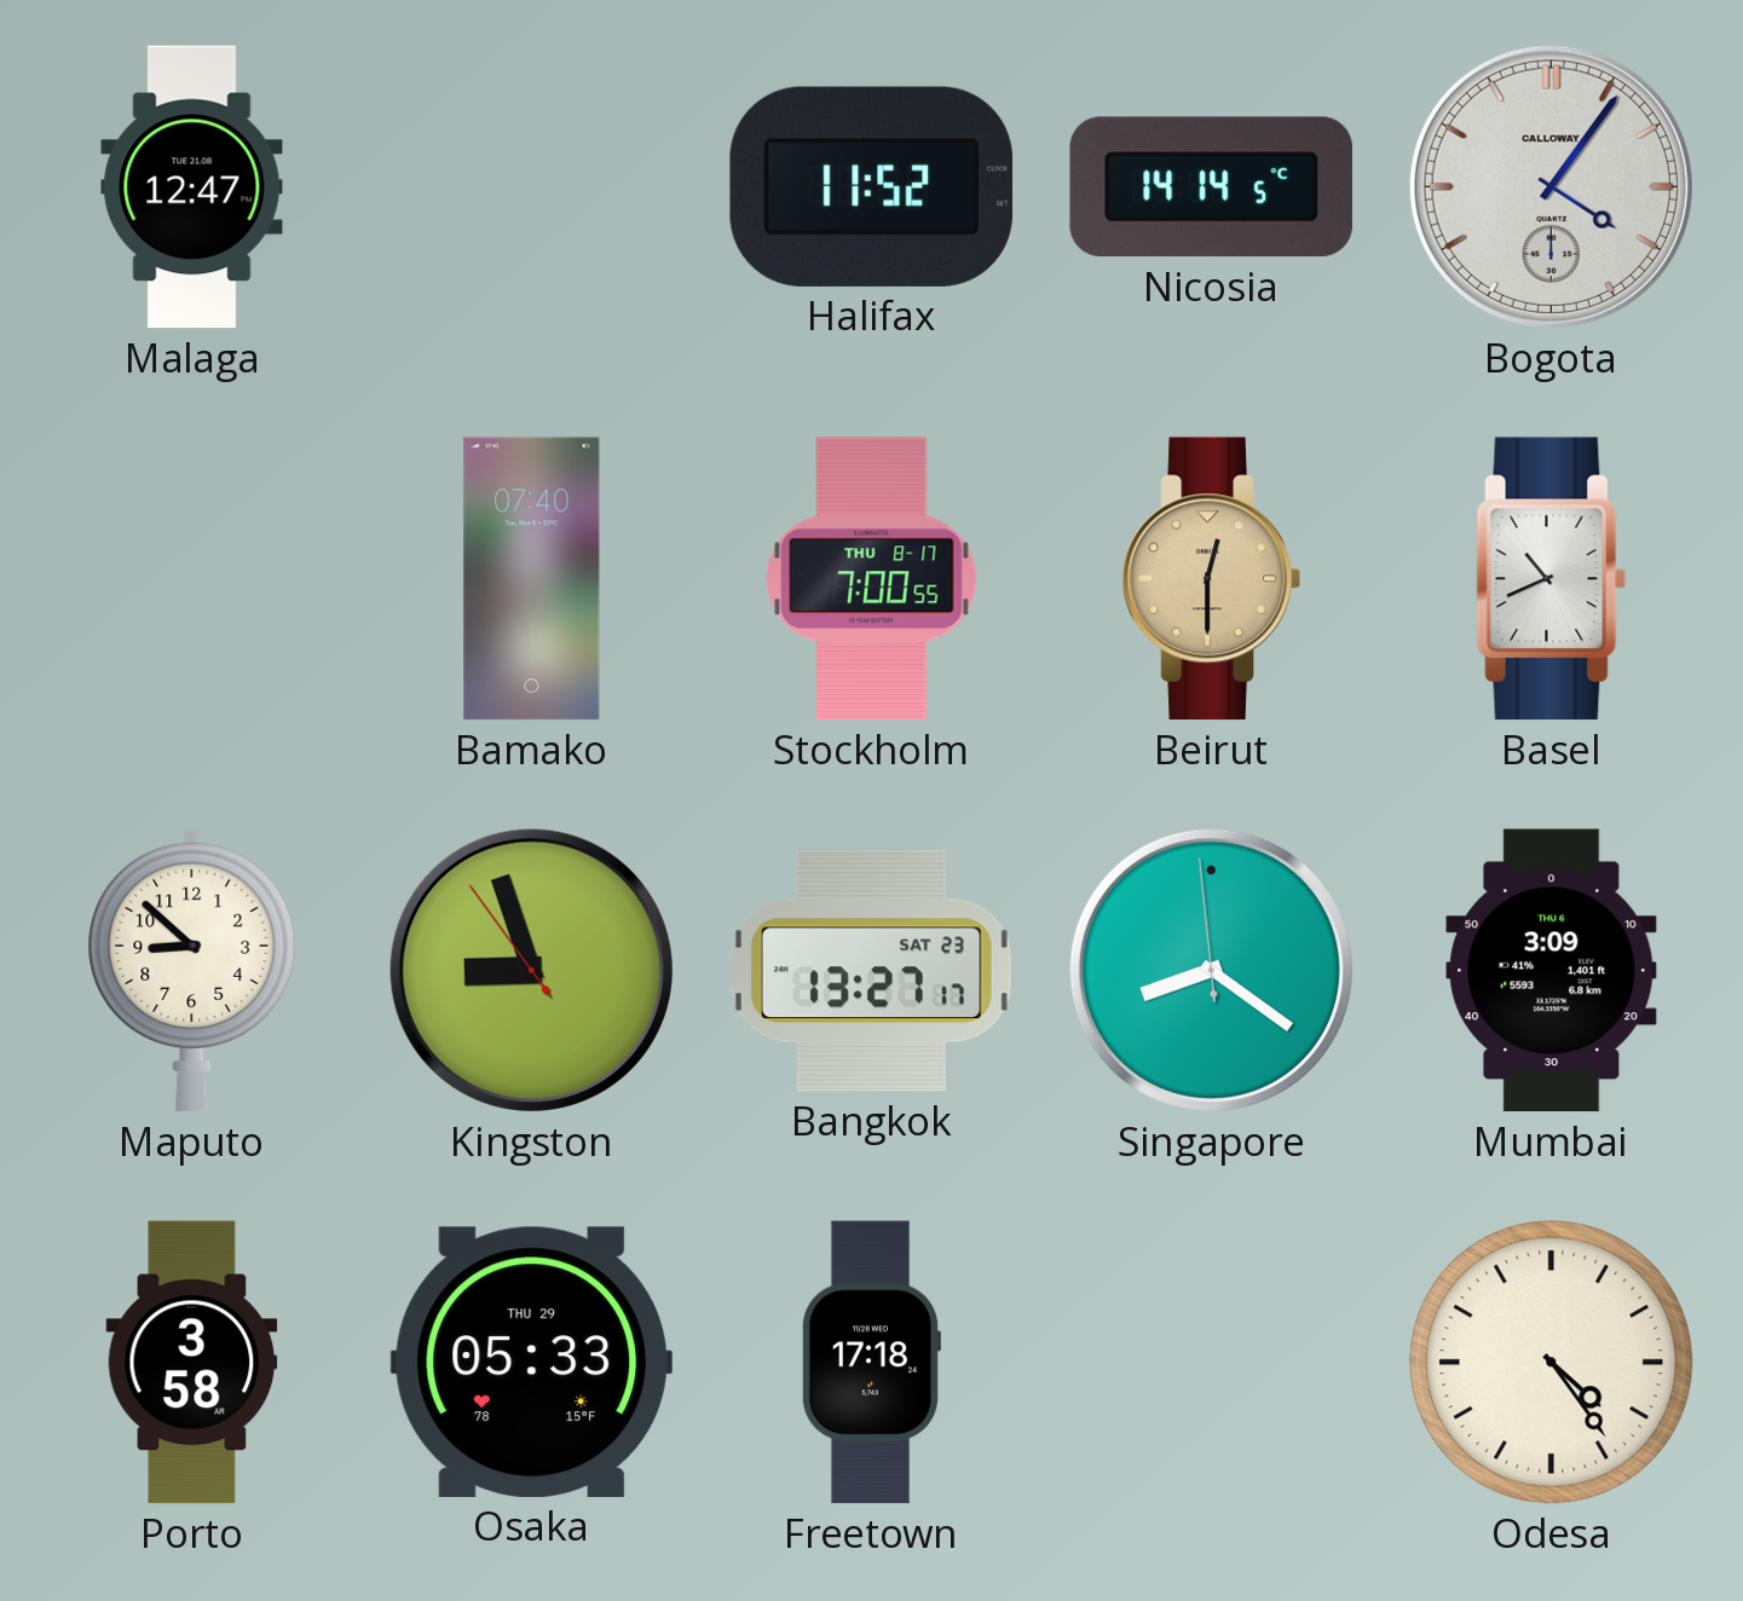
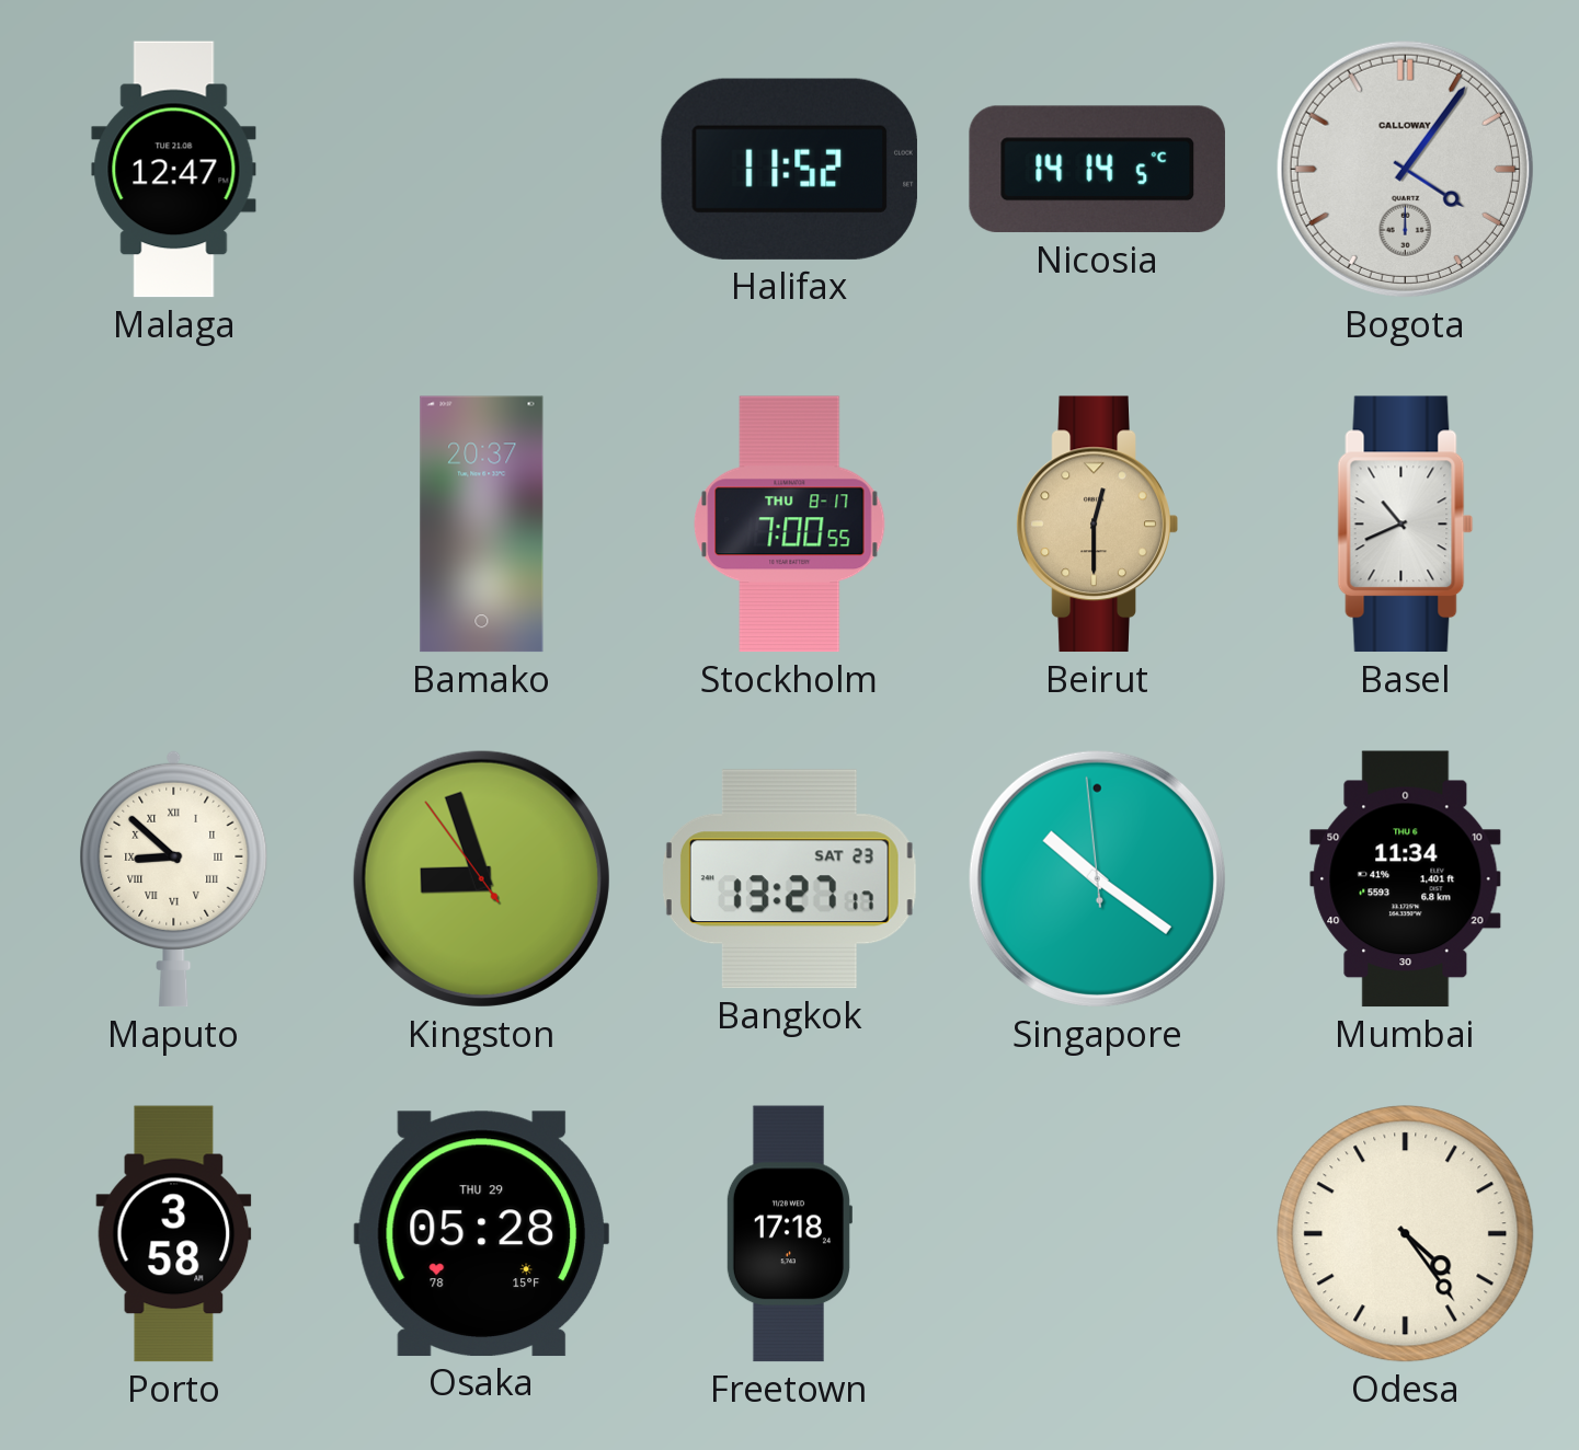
Bamako: 07:40 -> 20:37 (482, 525)
Maputo numerals: Arabic -> Roman (174, 878)
Singapore: 8:20 -> 10:20 (1097, 878)
Mumbai: 3:09 -> 11:34 (1406, 879)
Osaka: 05:33 -> 05:28 (481, 1233)
